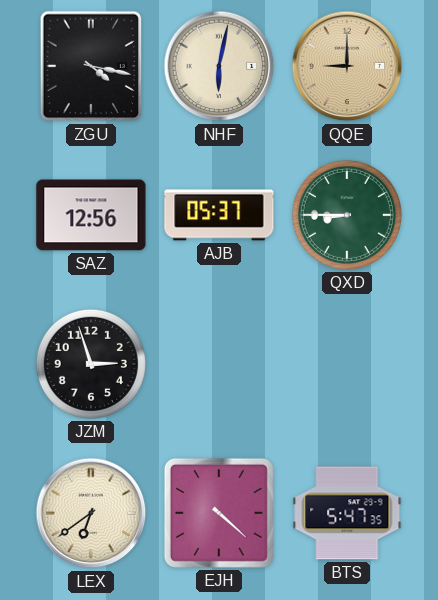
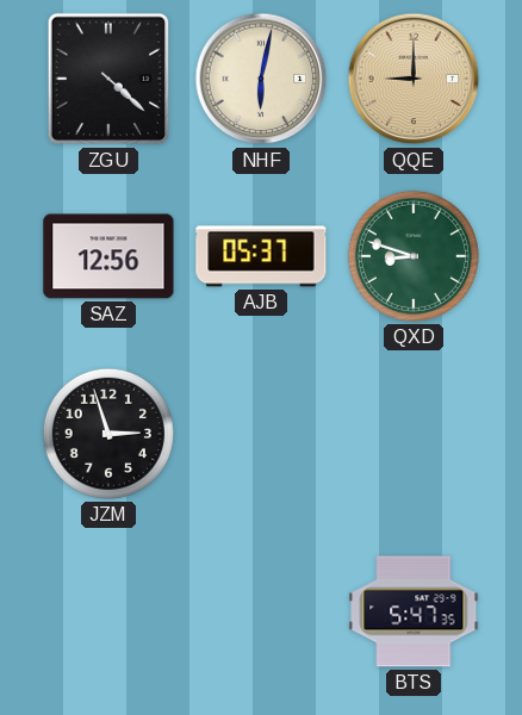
ZGU: 4:17 -> 4:22 (108, 79)
QXD: 8:45 -> 8:48 (414, 256)
LEX: 6:39 -> none (91, 513)
EJH: 4:22 -> none (219, 513)
